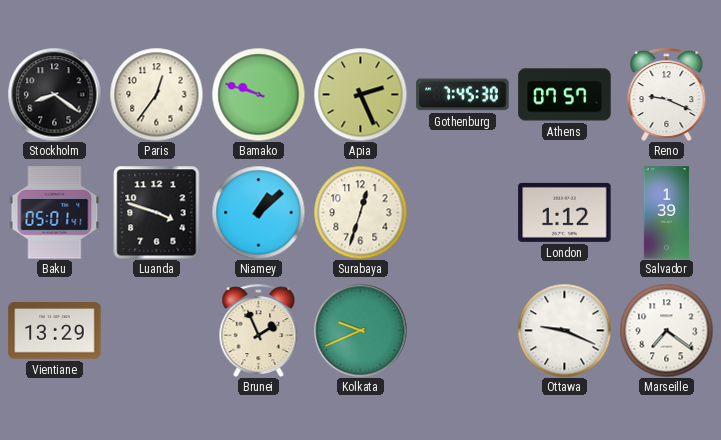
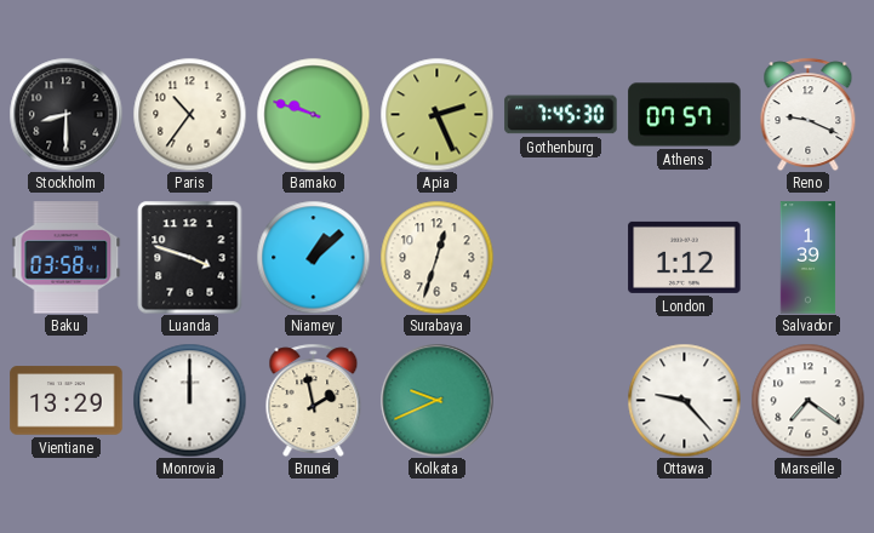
Stockholm: 8:21 -> 8:30 (65, 114)
Paris: 12:36 -> 10:36 (189, 114)
Baku: 05:01 -> 03:58 (67, 258)
Monrovia: none -> 12:00 (189, 400)
Brunei: 1:56 -> 1:58 (314, 400)
Ottawa: 9:19 -> 9:23 (684, 400)
